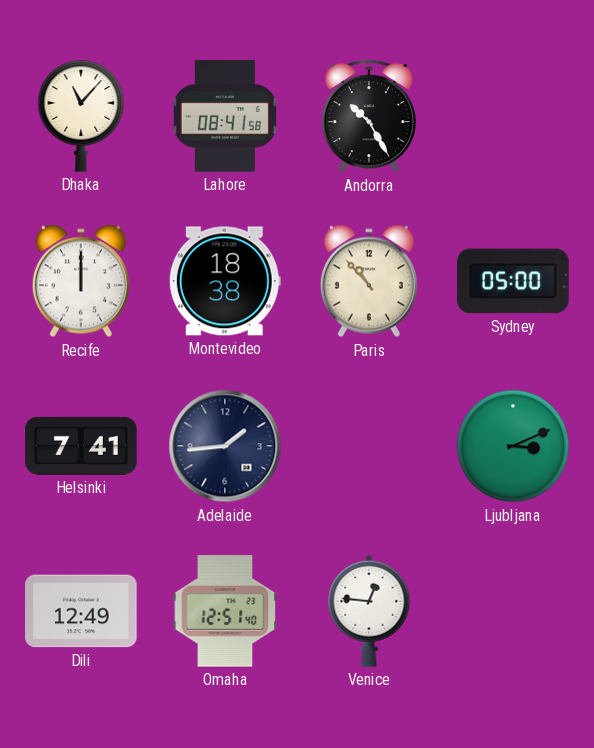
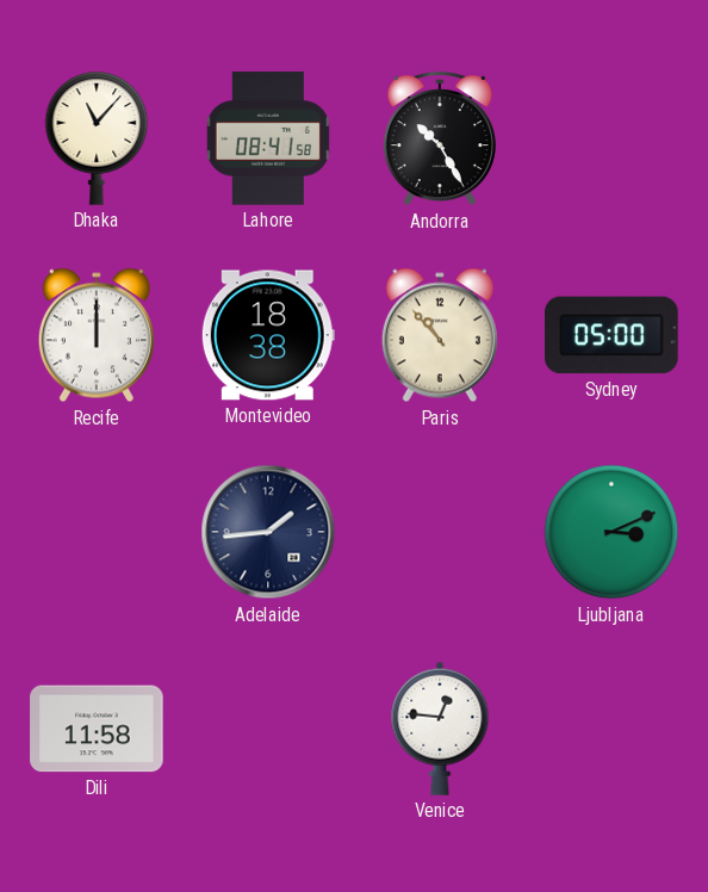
Helsinki: 7:41 -> none (81, 446)
Dili: 12:49 -> 11:58 (97, 729)
Omaha: 12:51 -> none (225, 611)
